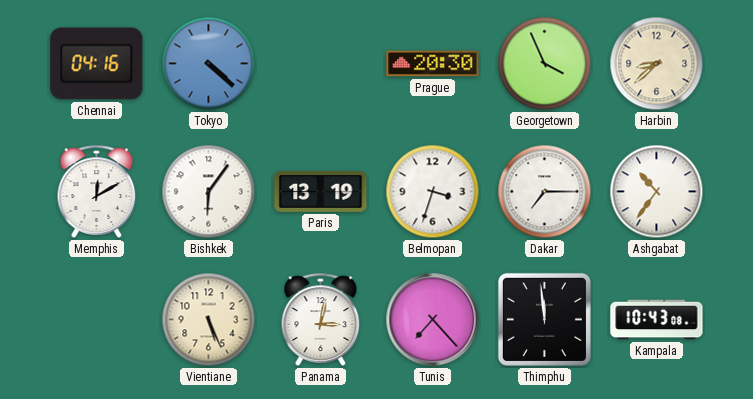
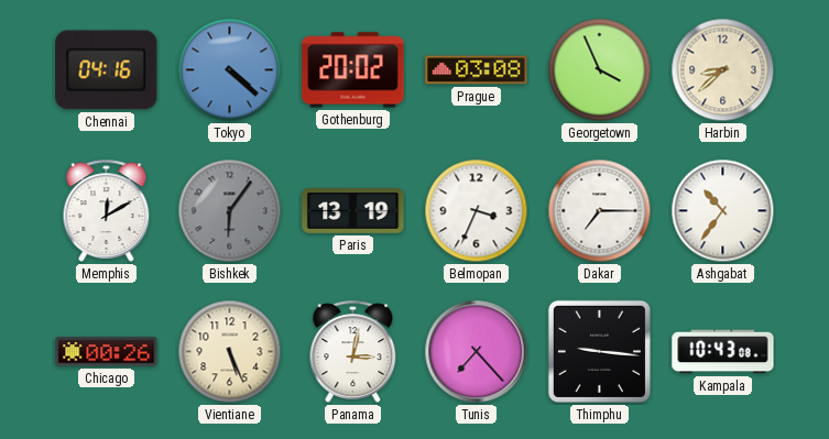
Gothenburg: none -> 20:02 (353, 70)
Prague: 20:30 -> 03:08 (477, 70)
Bishkek dial: white -> grey (230, 211)
Belmopan: 3:33 -> 3:34 (477, 211)
Chicago: none -> 00:26 (107, 352)
Thimphu: 11:59 -> 9:16 (599, 351)
